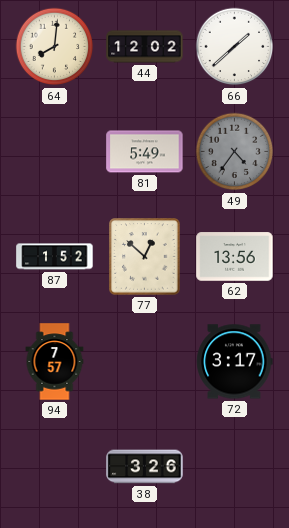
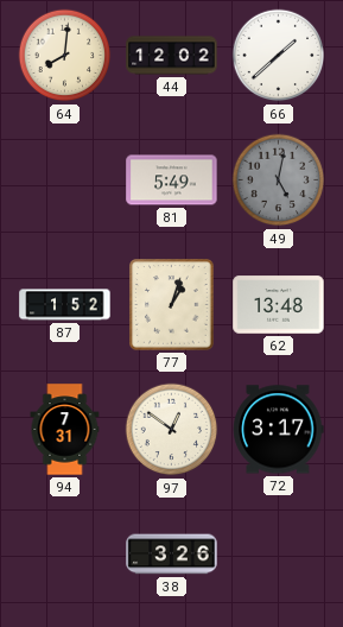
49: 4:36 -> 5:02 (279, 180)
77: 12:52 -> 1:03 (172, 305)
62: 13:56 -> 13:48 (279, 305)
94: 7:57 -> 7:31 (65, 430)
97: none -> 12:51 (172, 430)
